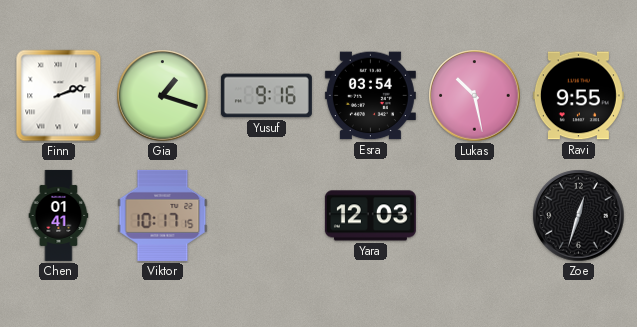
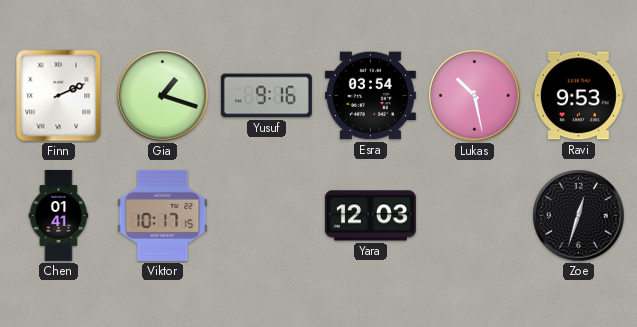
Finn: 2:12 -> 2:11 (59, 96)
Ravi: 9:55 -> 9:53 (578, 96)
